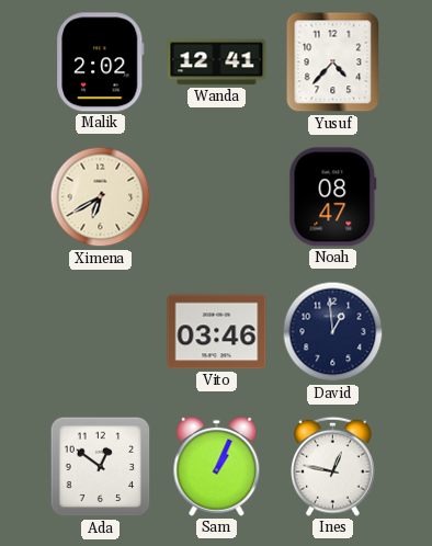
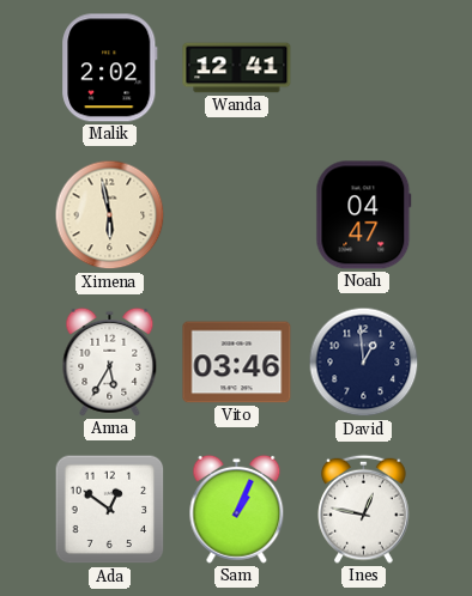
Yusuf: 4:37 -> none (333, 62)
Ximena: 6:40 -> 5:58 (110, 215)
Noah: 08:47 -> 04:47 (364, 215)
Anna: none -> 5:35 (110, 361)
